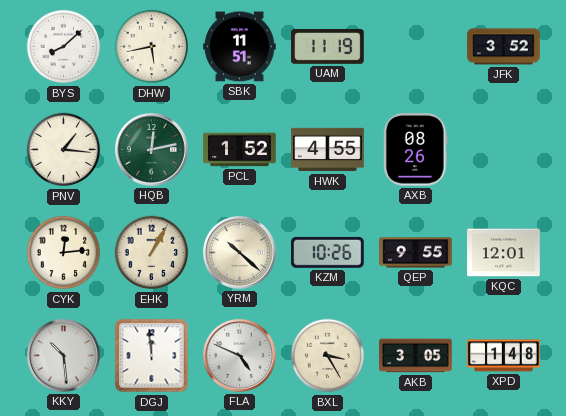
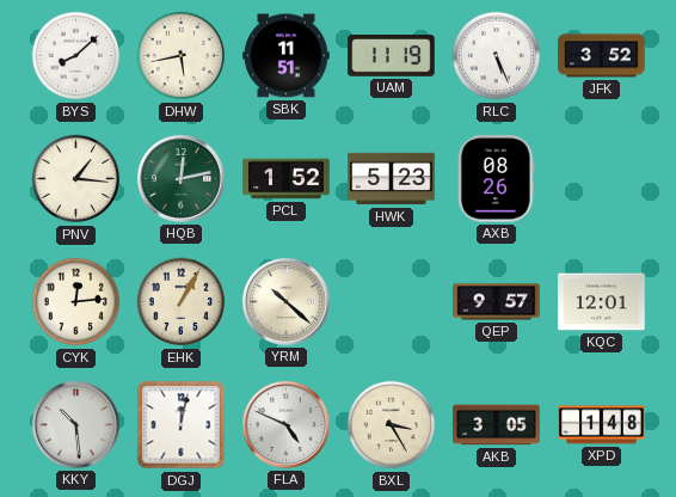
RLC: none -> 5:26 (497, 56)
HWK: 4:55 -> 5:23 (392, 179)
KZM: 10:26 -> none (328, 252)
QEP: 9:55 -> 9:57 (497, 302)
DGJ: 11:59 -> 12:02 (182, 425)
